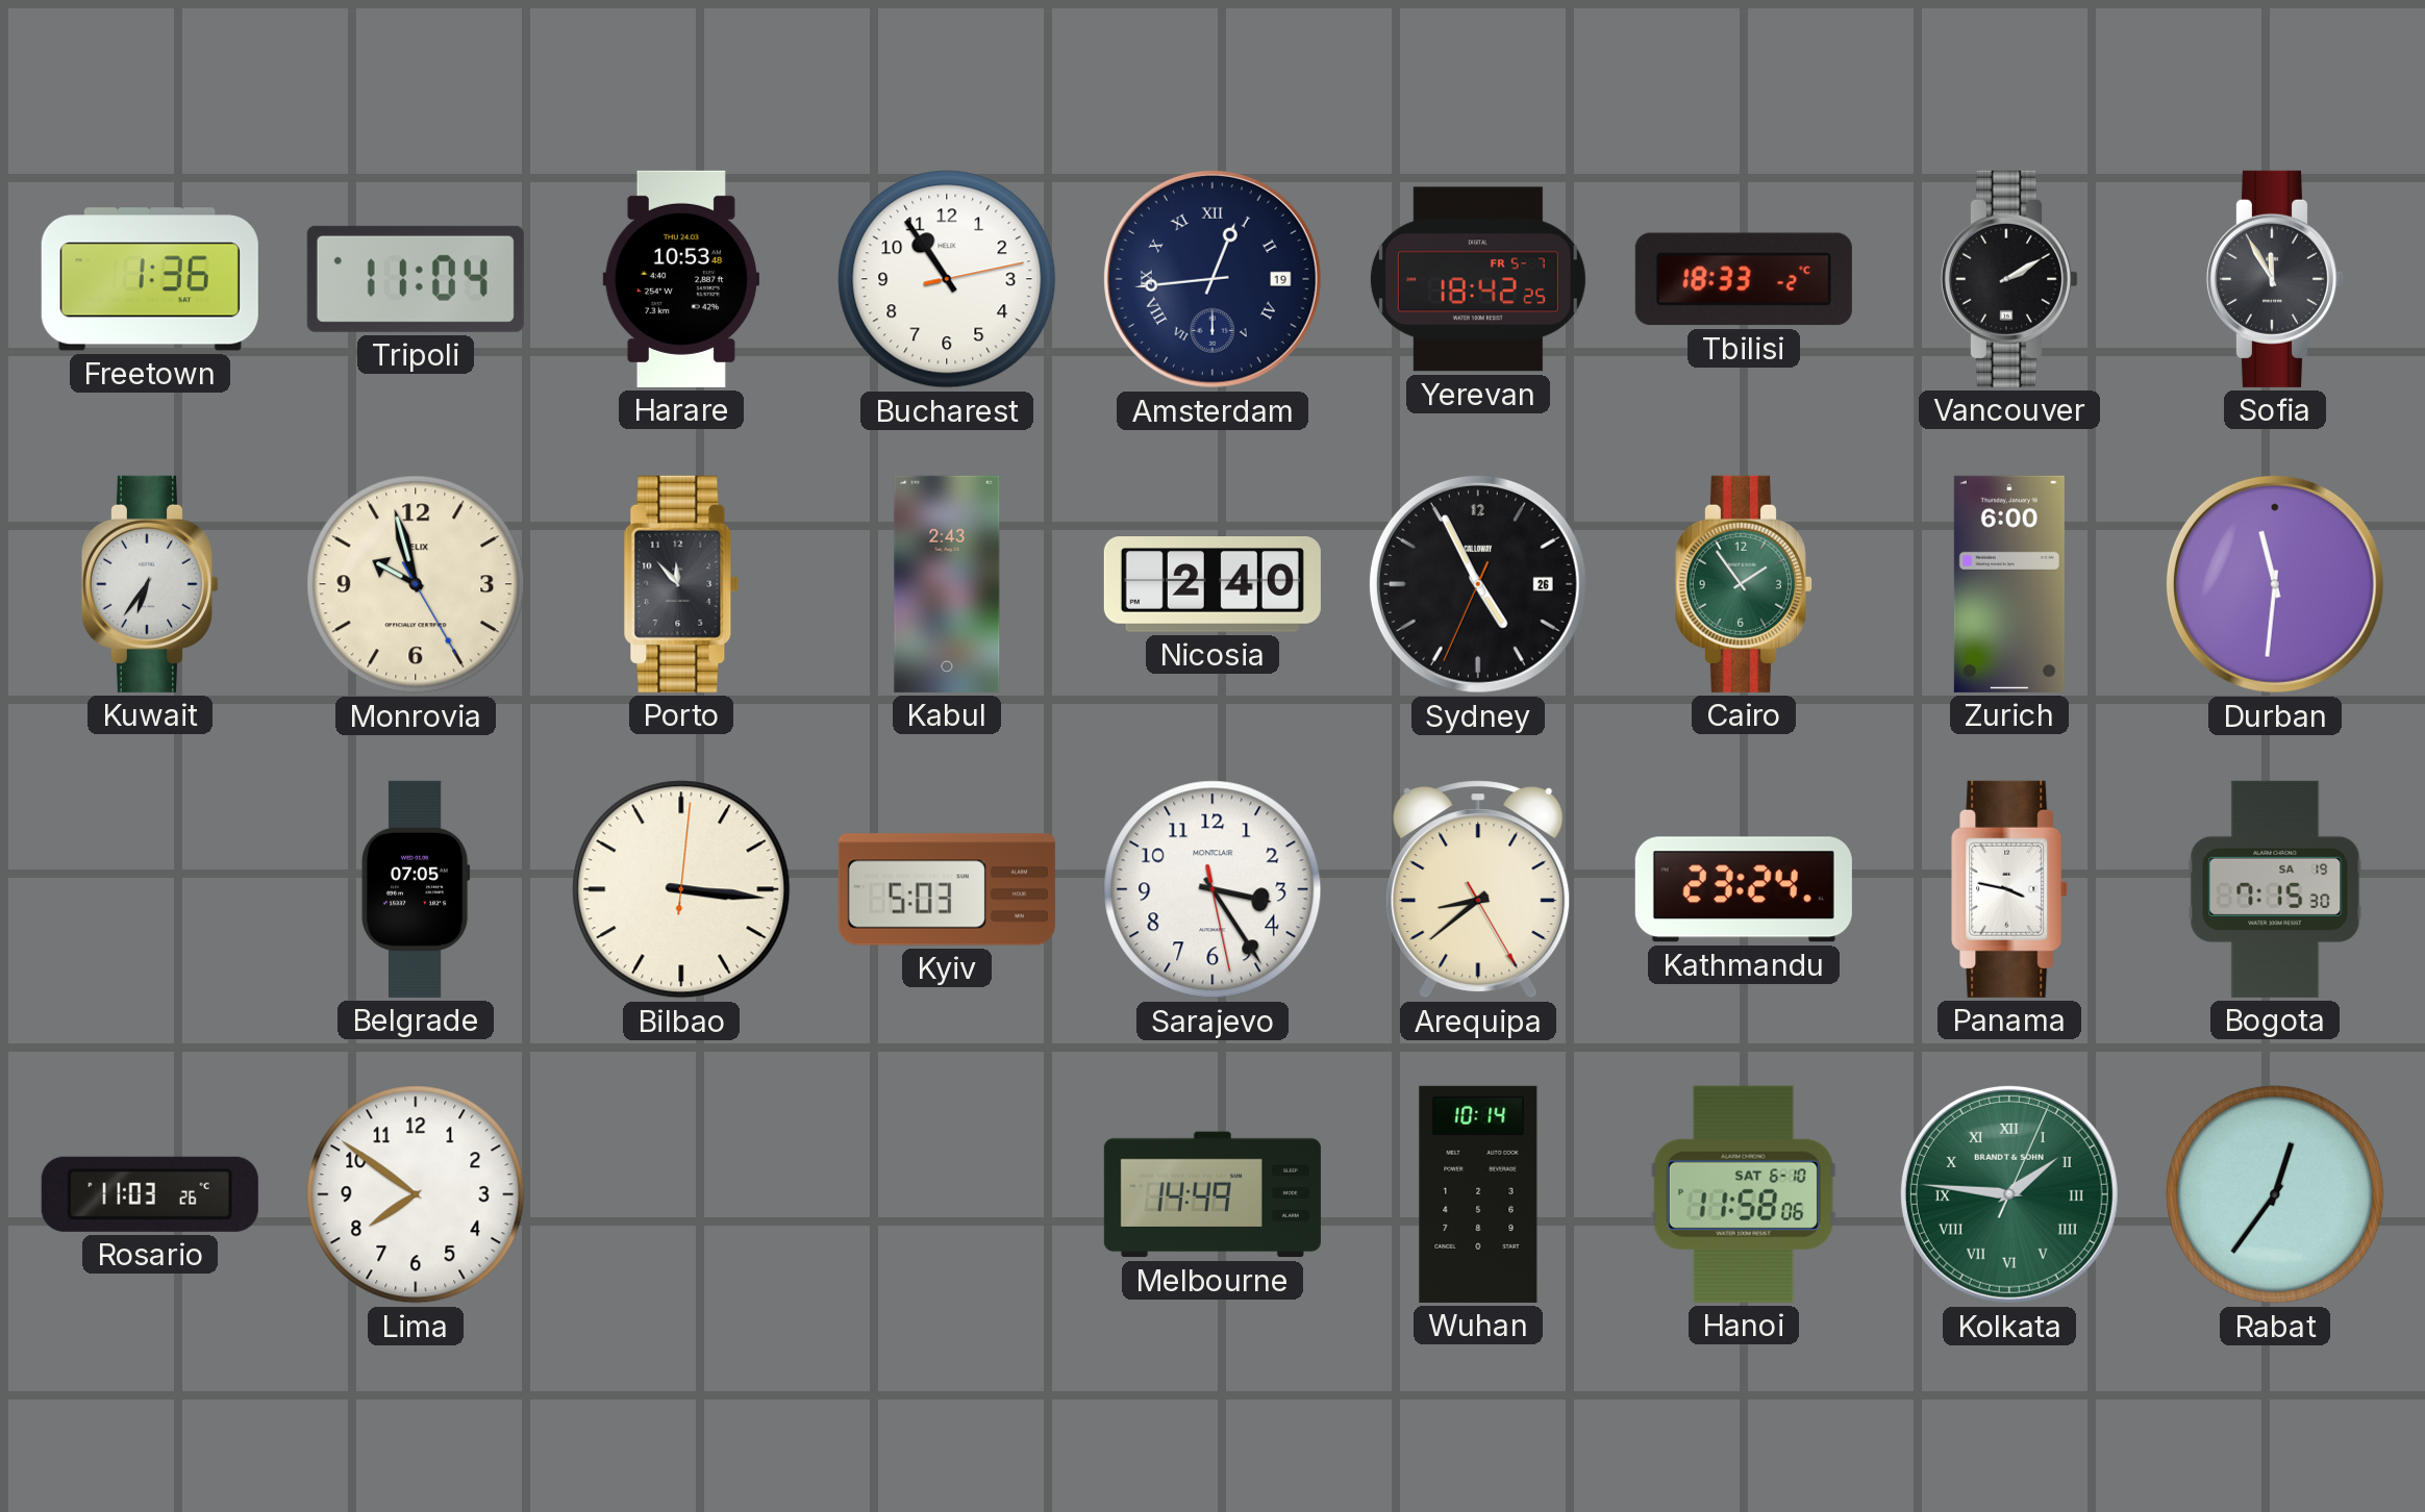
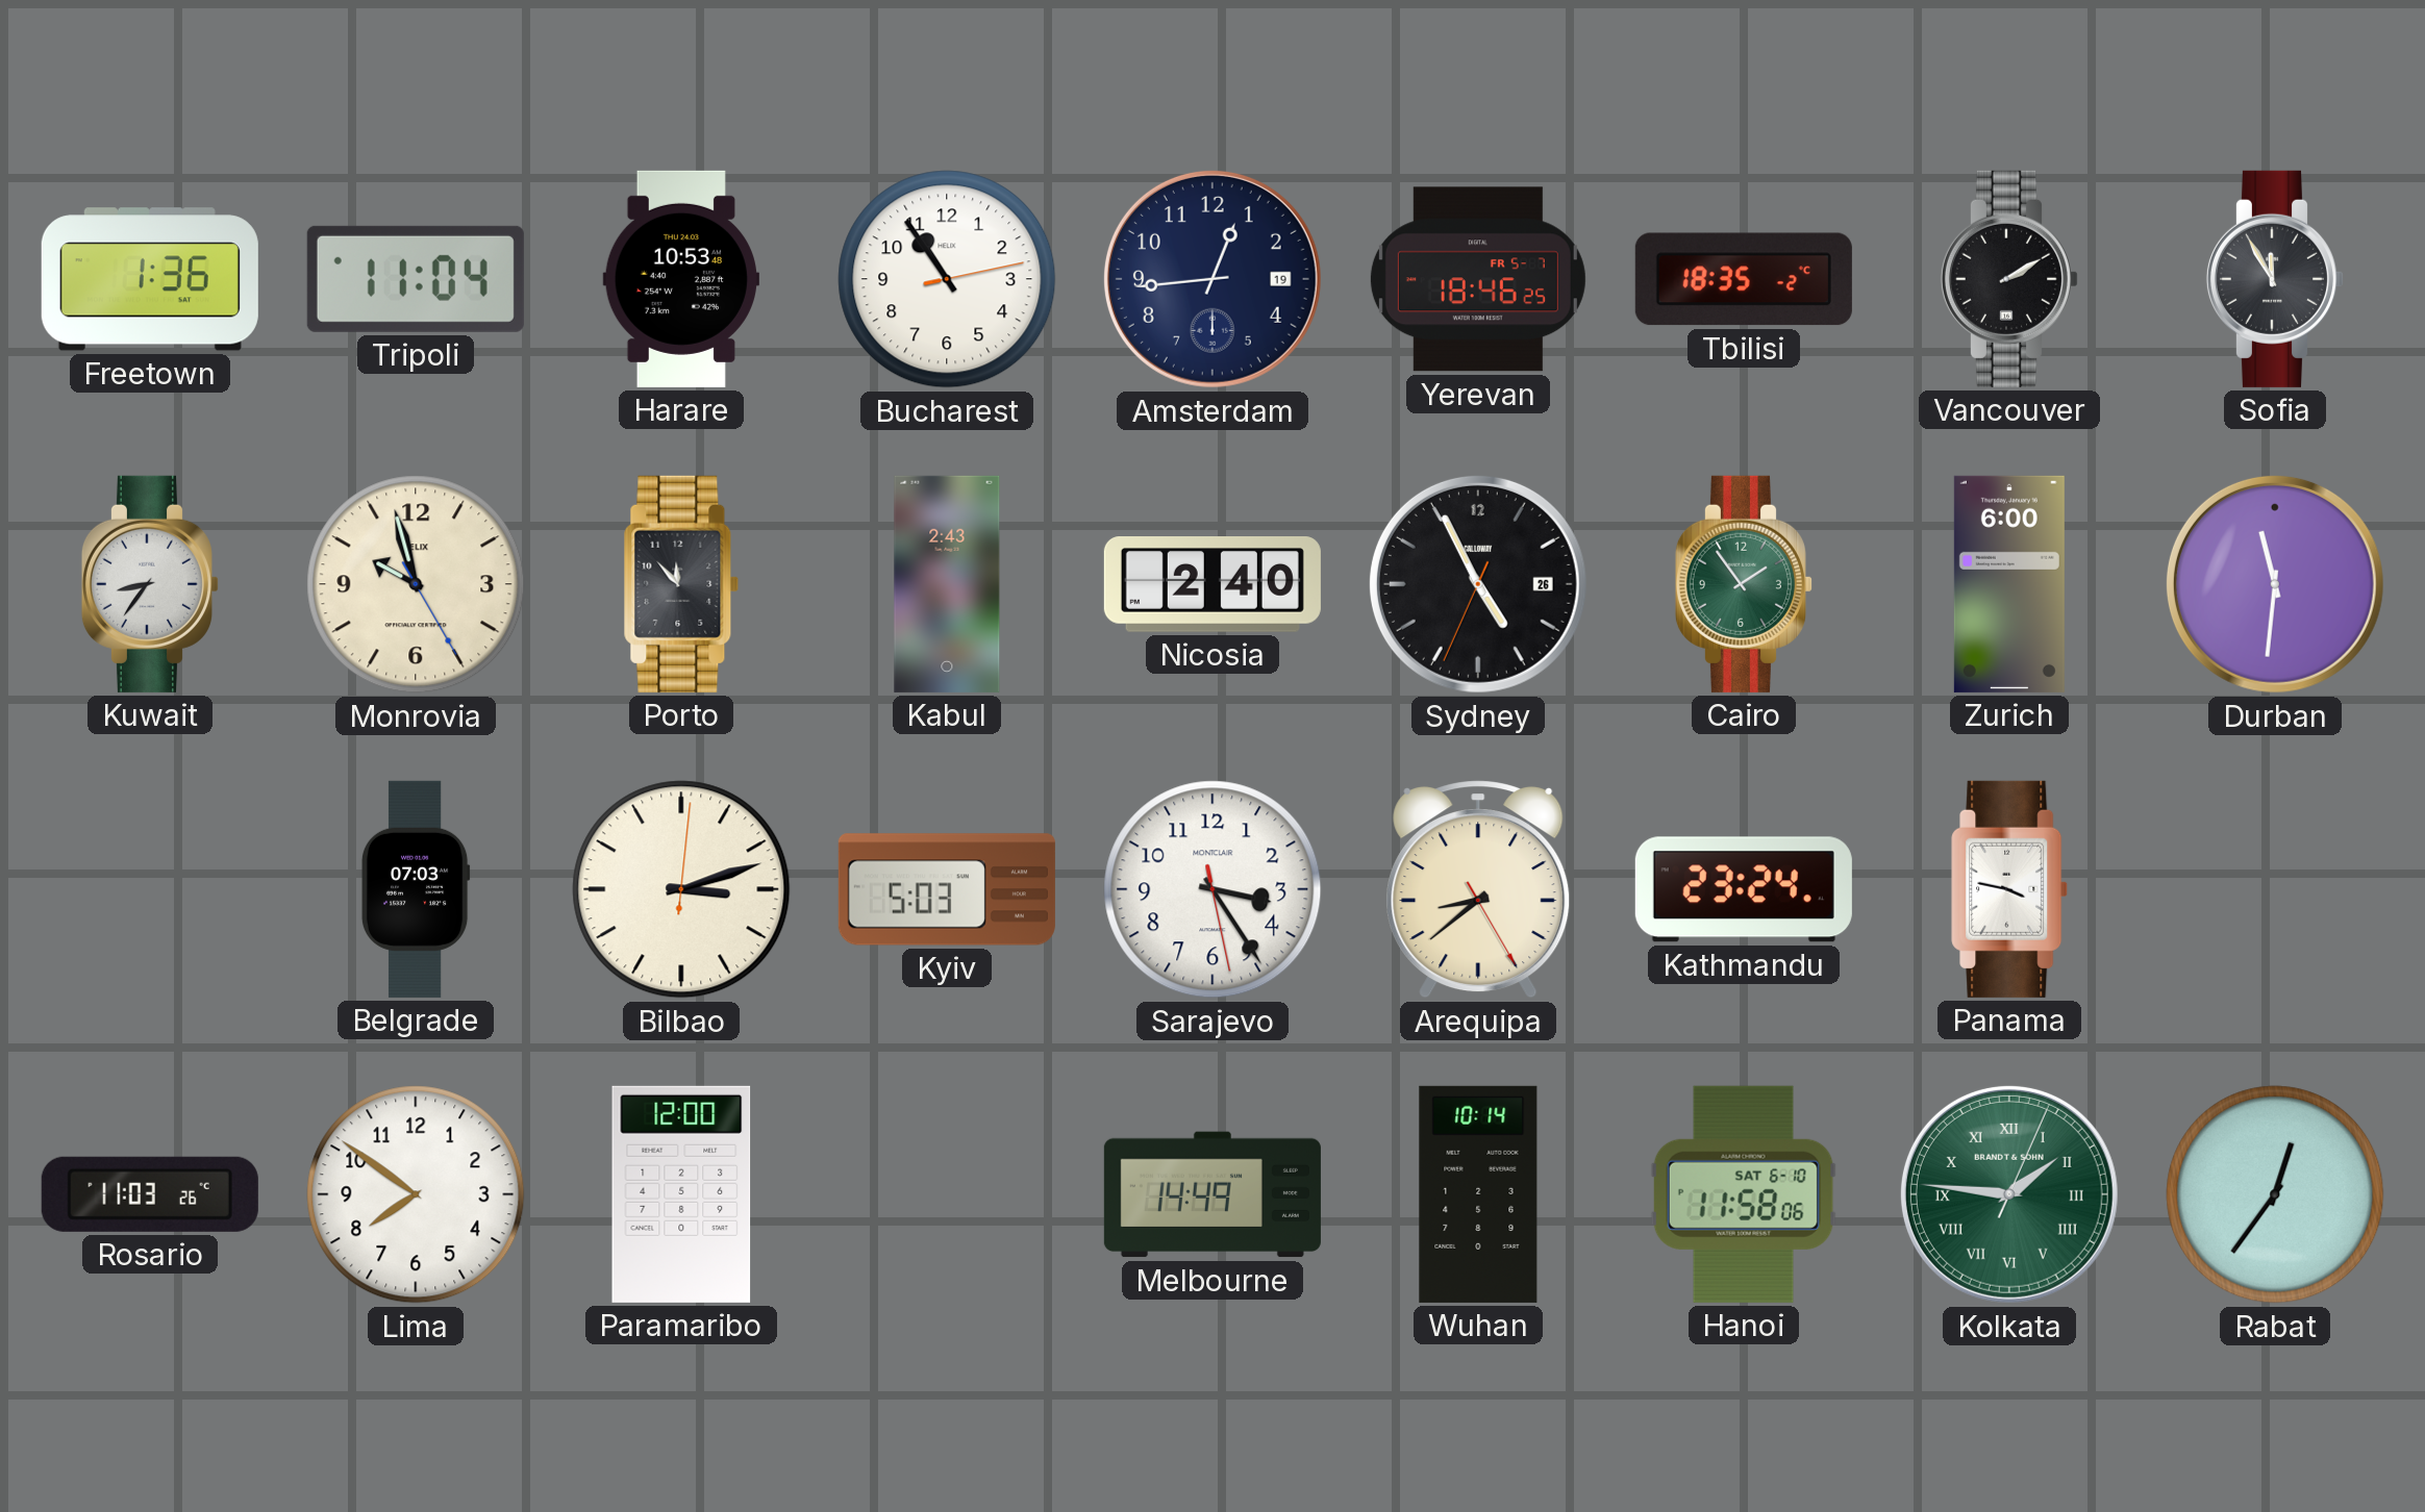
Amsterdam numerals: Roman -> Arabic (1212, 279)
Yerevan: 18:42 -> 18:46 (1478, 279)
Tbilisi: 18:33 -> 18:35 (1744, 279)
Kuwait: 6:36 -> 8:36 (150, 584)
Belgrade: 07:05 -> 07:03 (416, 889)
Bilbao: 3:16 -> 3:12 (681, 889)
Bogota: 7:15 -> none (2275, 889)
Paramaribo: none -> 12:00 (681, 1194)
